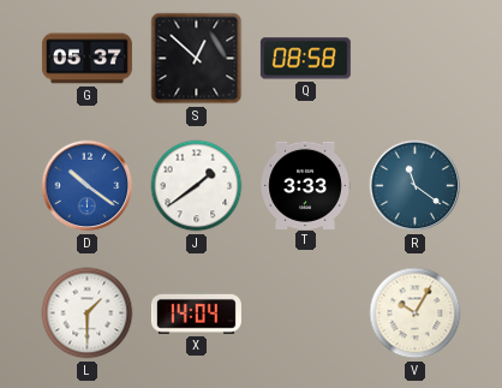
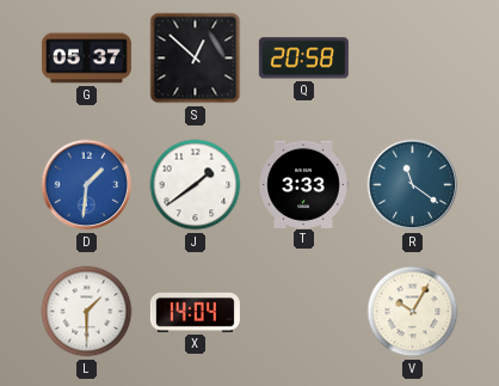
Q: 08:58 -> 20:58 (303, 59)
D: 10:21 -> 1:31 (87, 185)
